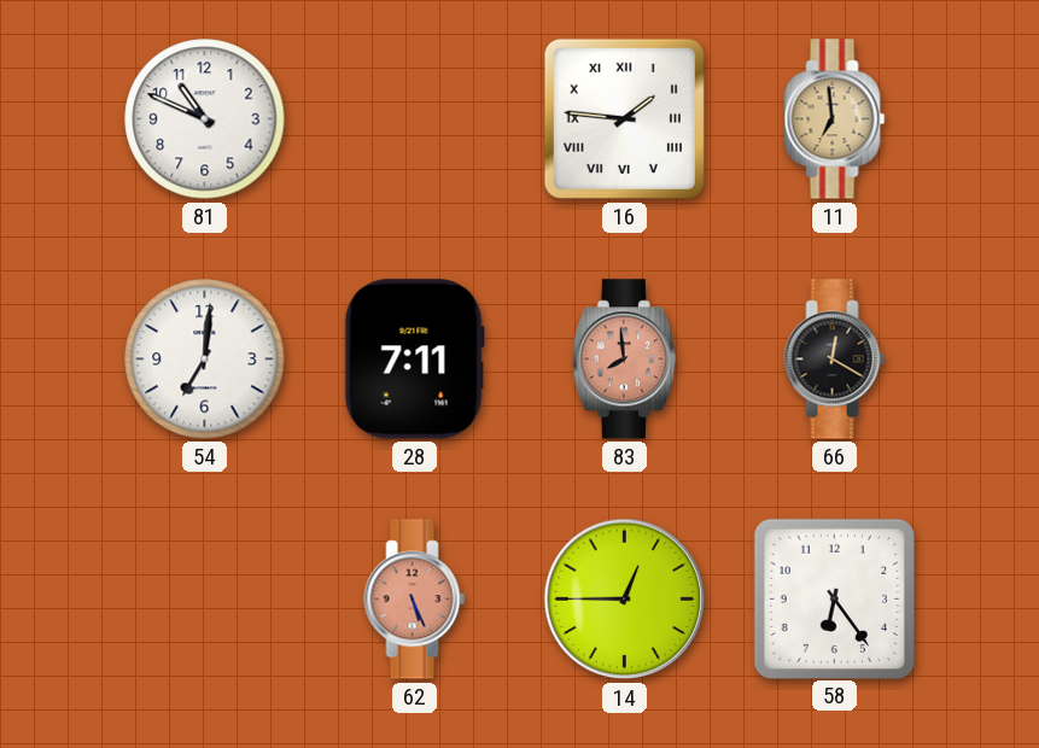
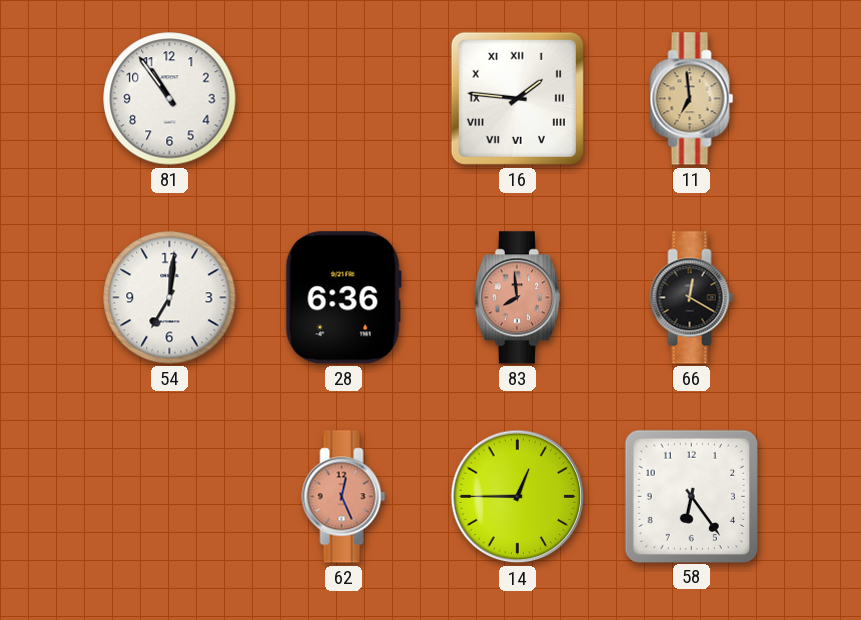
81: 10:49 -> 10:54 (170, 99)
28: 7:11 -> 6:36 (343, 298)
62: 5:26 -> 12:26 (344, 497)
